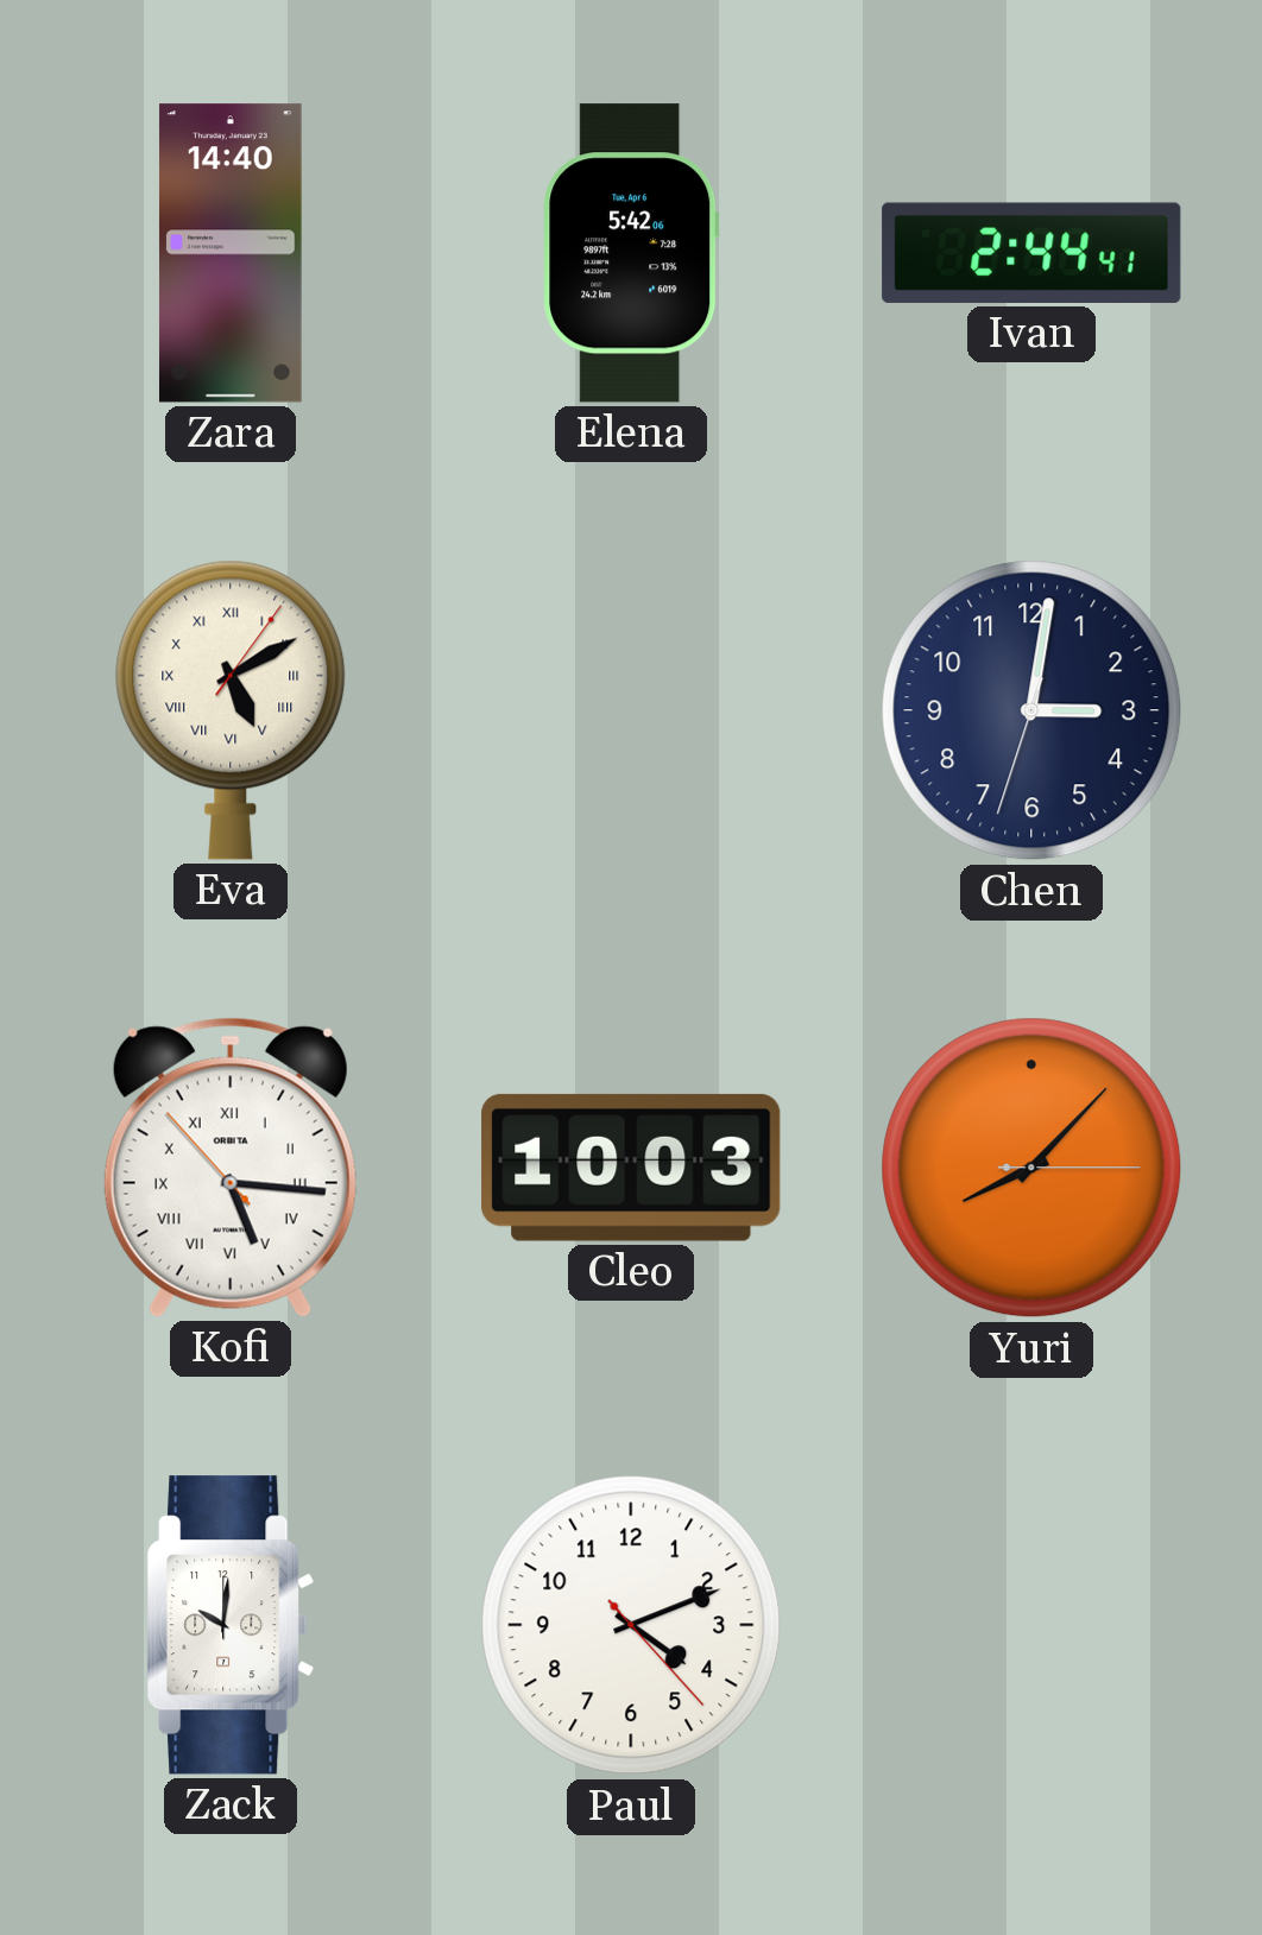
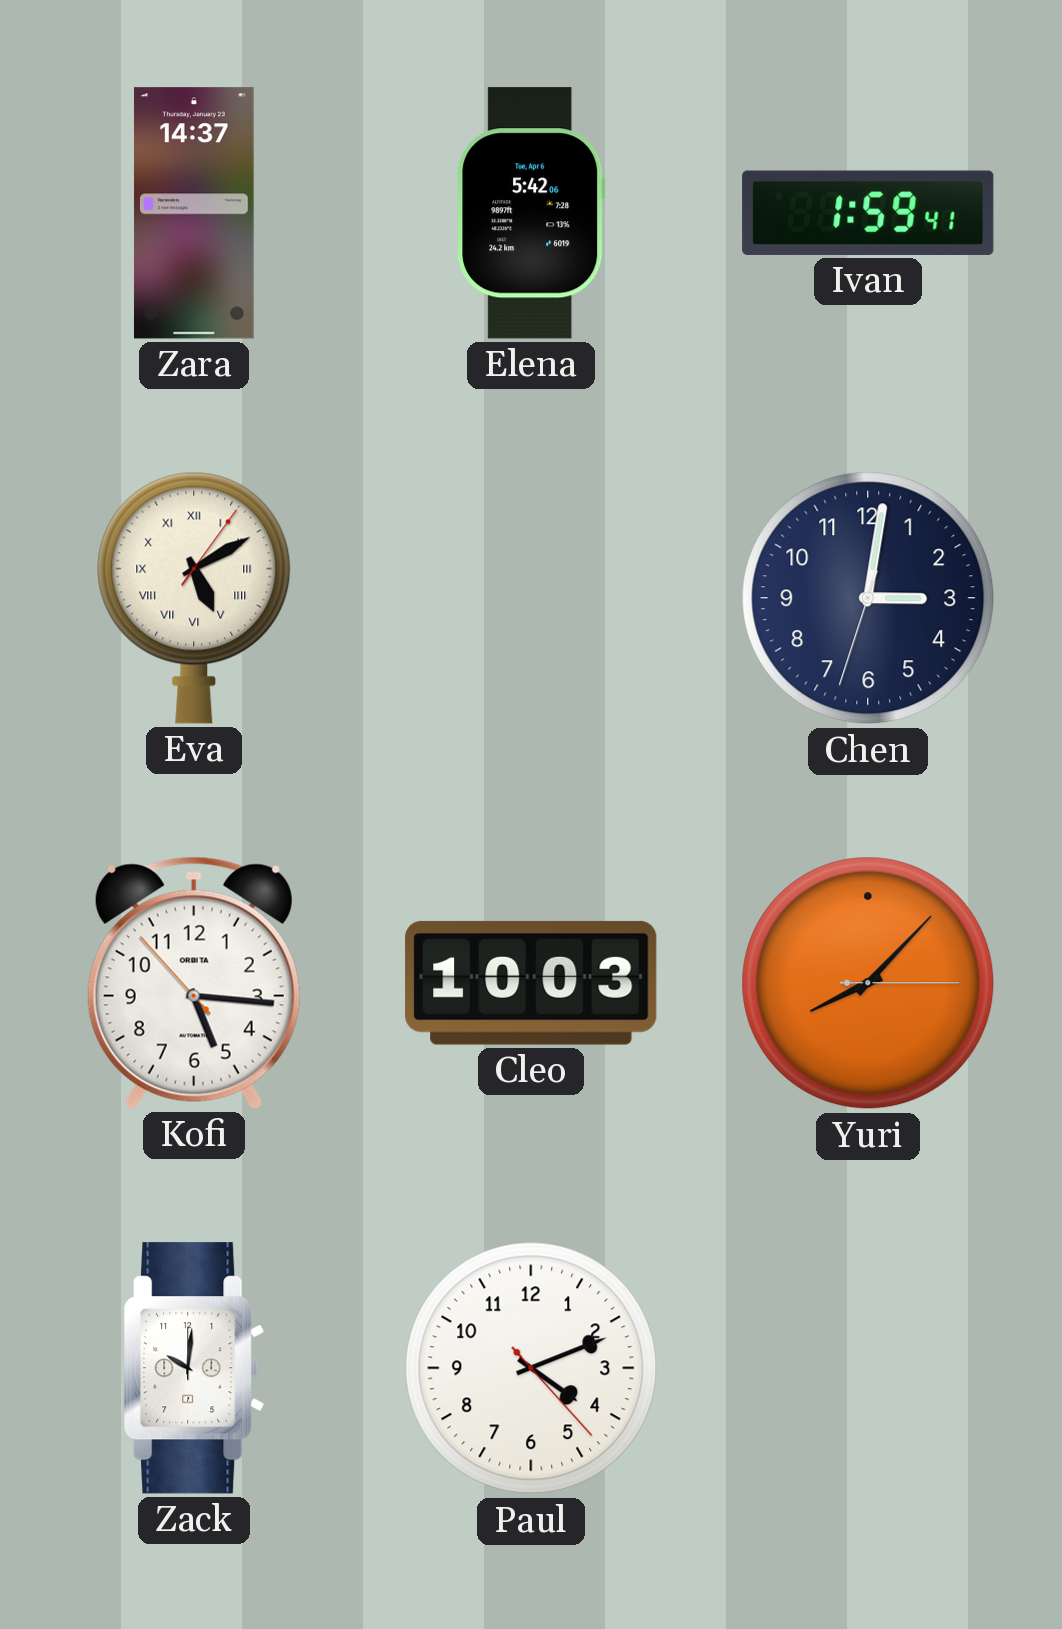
Zara: 14:40 -> 14:37 (194, 213)
Ivan: 2:44 -> 1:59 (868, 213)
Kofi numerals: Roman -> Arabic (194, 983)
